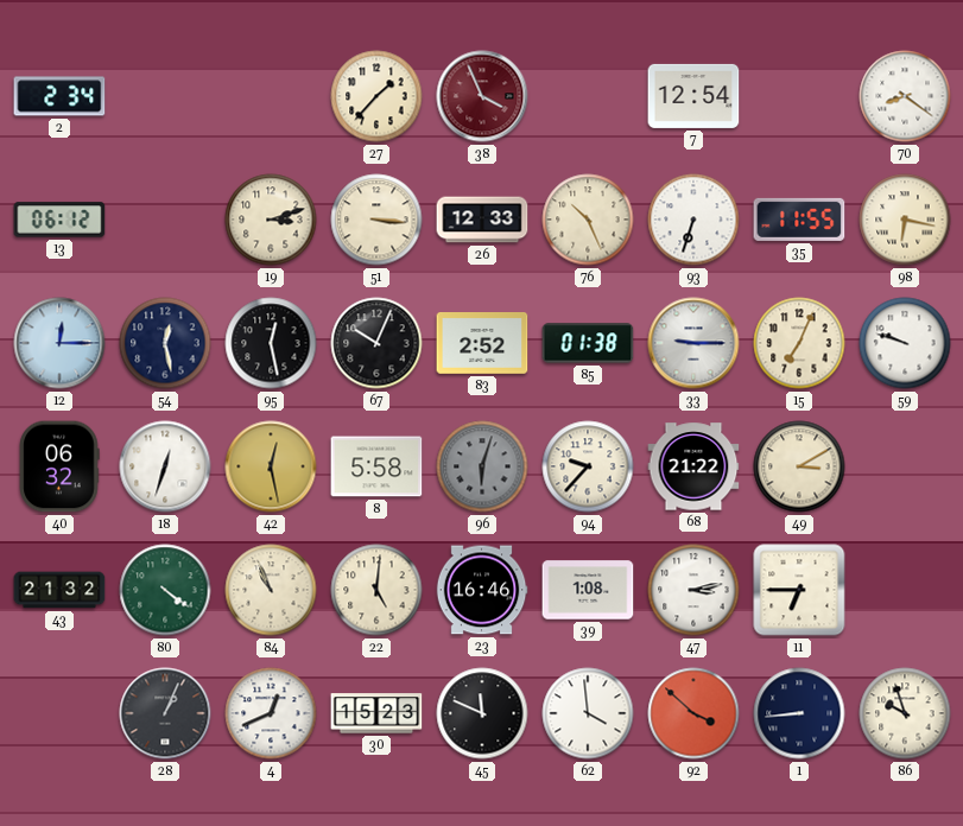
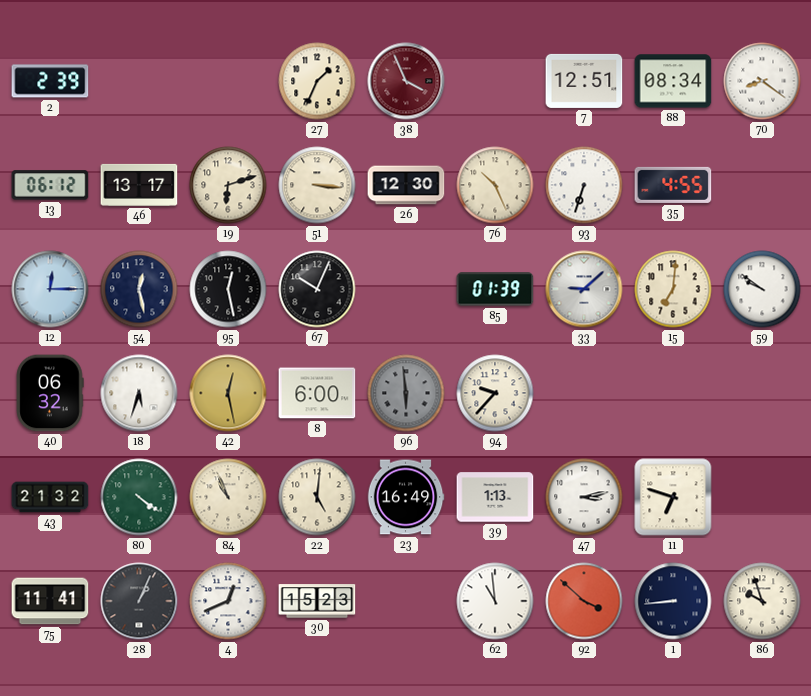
2: 2:34 -> 2:39 (50, 81)
27: 1:37 -> 1:34 (317, 81)
7: 12:54 -> 12:51 (584, 81)
88: none -> 08:34 (673, 81)
46: none -> 13:17 (139, 185)
19: 3:12 -> 6:12 (228, 185)
26: 12:33 -> 12:30 (406, 185)
35: 11:55 -> 4:55 (673, 185)
98: 6:17 -> none (905, 220)
83: 2:52 -> none (482, 344)
85: 01:38 -> 01:39 (495, 289)
33: 9:15 -> 9:08 (584, 289)
15: 7:04 -> 7:01 (673, 289)
59: 9:48 -> 9:51 (762, 289)
18: 12:33 -> 5:33 (139, 393)
8: 5:58 -> 6:00 (317, 393)
96: 6:03 -> 5:59 (406, 393)
68: 21:22 -> none (693, 466)
49: 3:10 -> none (799, 466)
23: 16:46 -> 16:49 (406, 497)
39: 1:08 -> 1:13 (495, 497)
11: 6:45 -> 6:48 (673, 497)
75: none -> 11:41 (50, 601)
45: 11:49 -> none (482, 713)
62: 3:59 -> 10:59 (495, 601)
